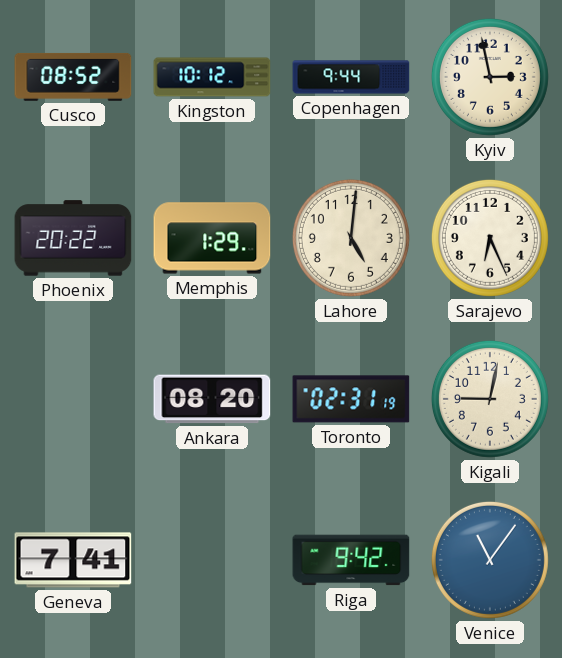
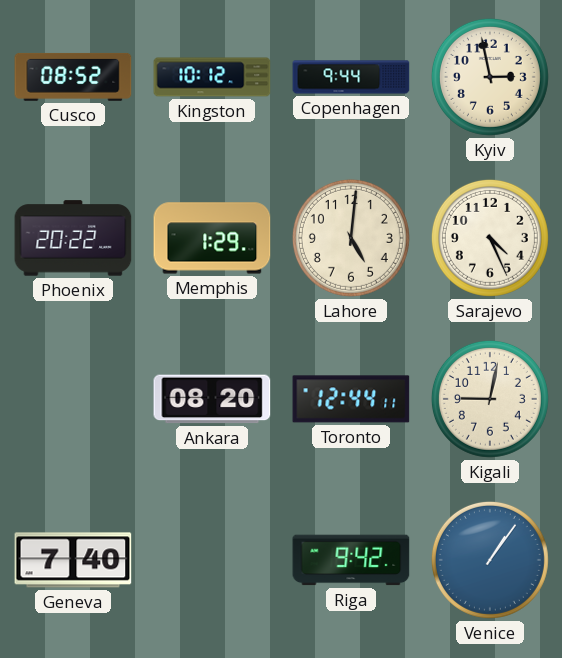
Sarajevo: 6:26 -> 4:26 (490, 238)
Toronto: 02:31 -> 12:44 (351, 399)
Geneva: 7:41 -> 7:40 (73, 560)
Venice: 11:06 -> 1:06 (490, 560)
